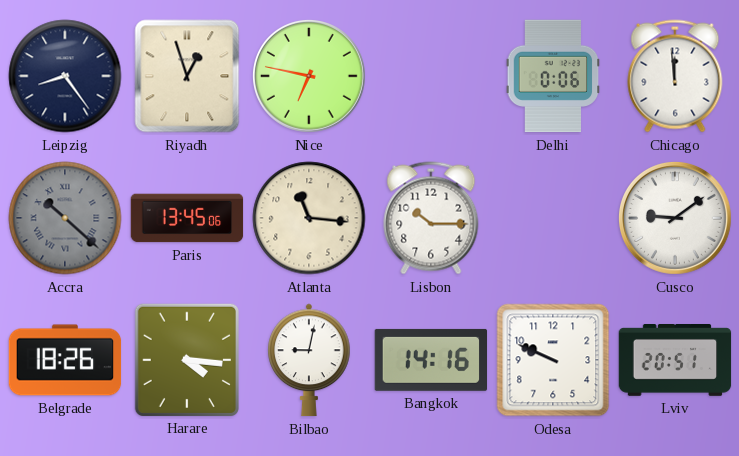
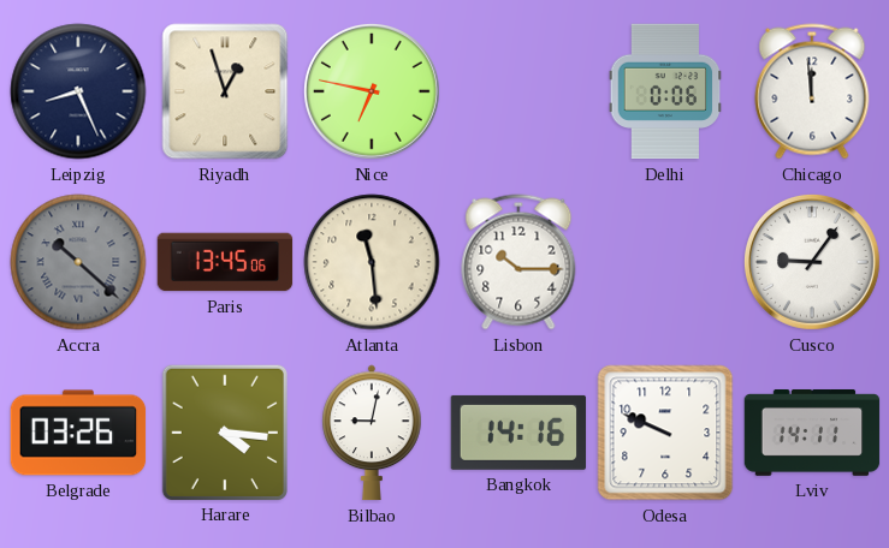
Leipzig: 8:24 -> 8:26 (78, 91)
Atlanta: 11:16 -> 11:29 (372, 262)
Cusco: 9:09 -> 9:06 (812, 262)
Belgrade: 18:26 -> 03:26 (78, 433)
Lviv: 20:51 -> 14:11 (812, 434)
